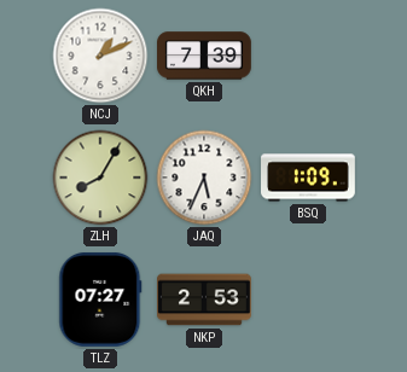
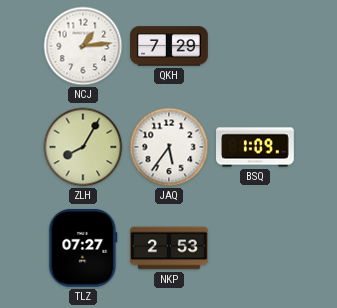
NCJ: 1:11 -> 1:14 (83, 46)
QKH: 7:39 -> 7:29 (170, 46)
JAQ: 5:34 -> 5:36 (169, 147)
